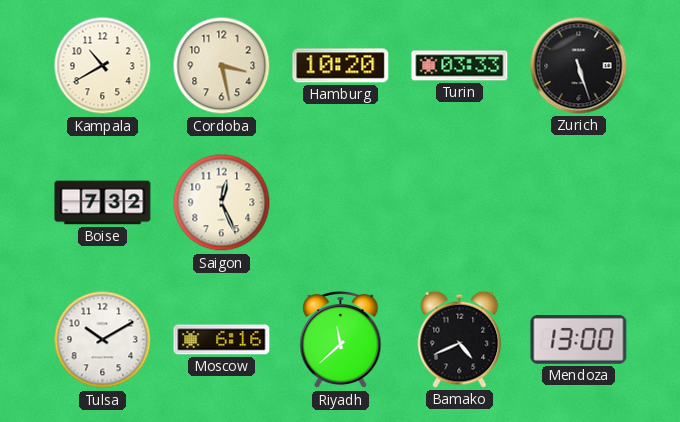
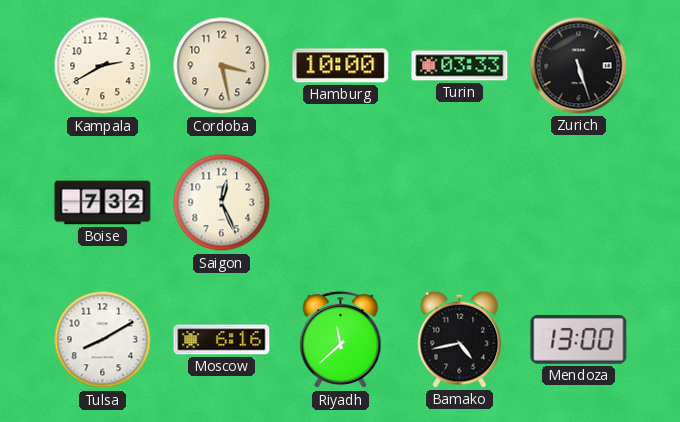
Kampala: 10:40 -> 2:40 (103, 66)
Hamburg: 10:20 -> 10:00 (341, 66)
Tulsa: 10:10 -> 8:10 (103, 340)
Bamako: 4:41 -> 4:43 (460, 339)
